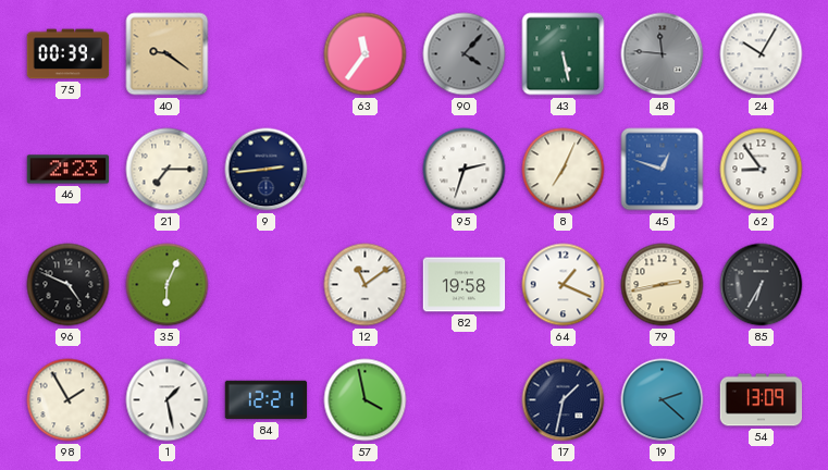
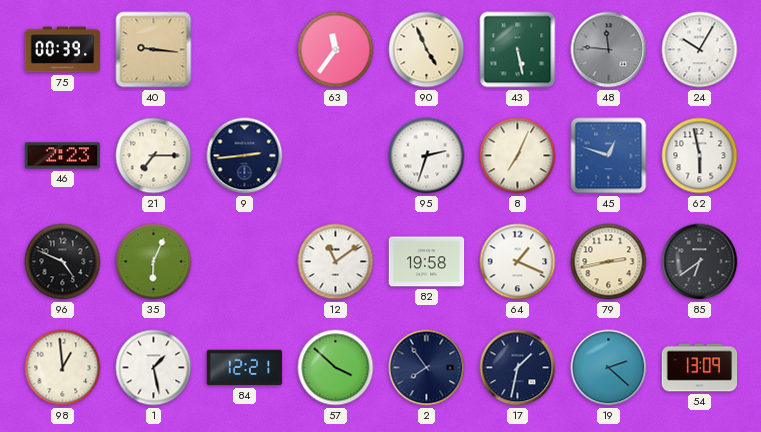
40: 9:21 -> 9:16 (154, 50)
90: 4:07 -> 4:56 (427, 50)
90 dial: grey -> cream (427, 50)
62: 8:54 -> 5:58 (700, 156)
85: 6:35 -> 6:39 (700, 262)
98: 1:55 -> 12:59 (63, 368)
57: 3:58 -> 3:52 (336, 368)
2: none -> 7:54 (427, 368)
